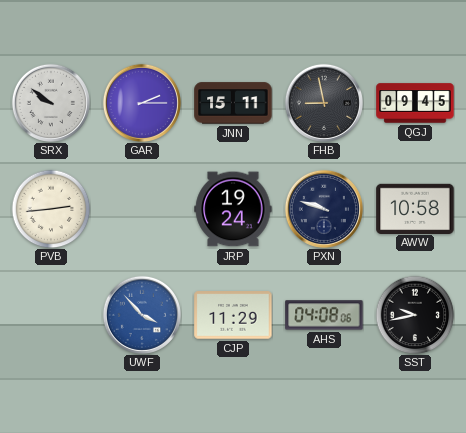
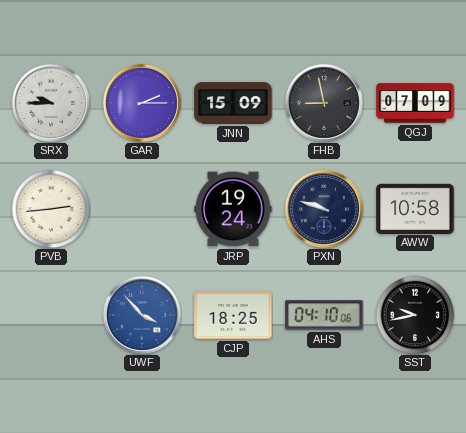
SRX: 9:51 -> 9:45 (51, 103)
JNN: 15:11 -> 15:09 (233, 103)
QGJ: 09:45 -> 07:09 (415, 103)
CJP: 11:29 -> 18:25 (233, 315)
AHS: 04:08 -> 04:10 (324, 315)
